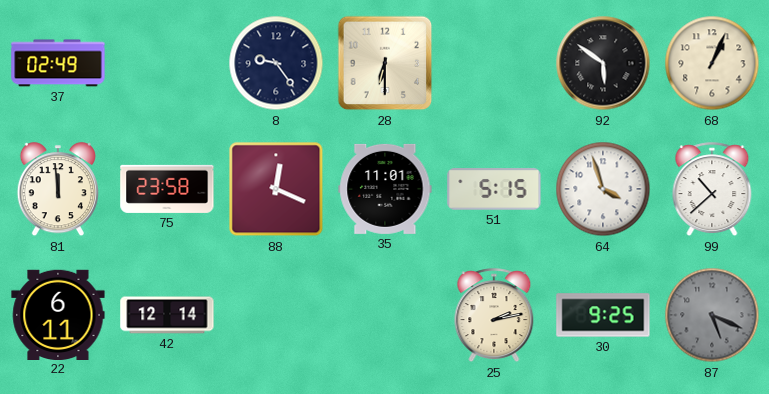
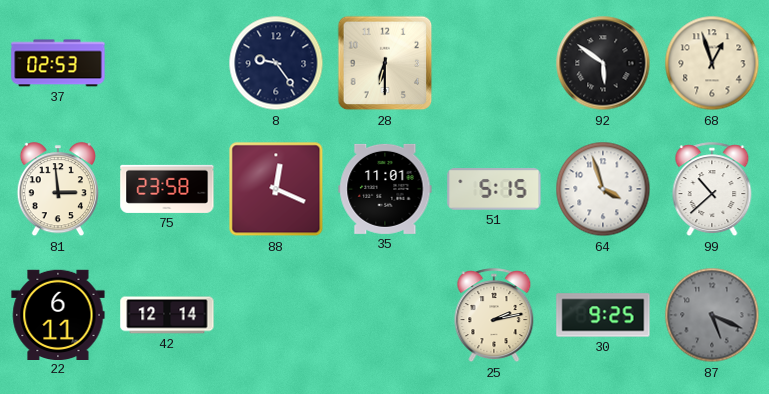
37: 02:49 -> 02:53 (58, 63)
68: 1:04 -> 12:57 (712, 63)
81: 11:59 -> 2:59 (58, 190)
